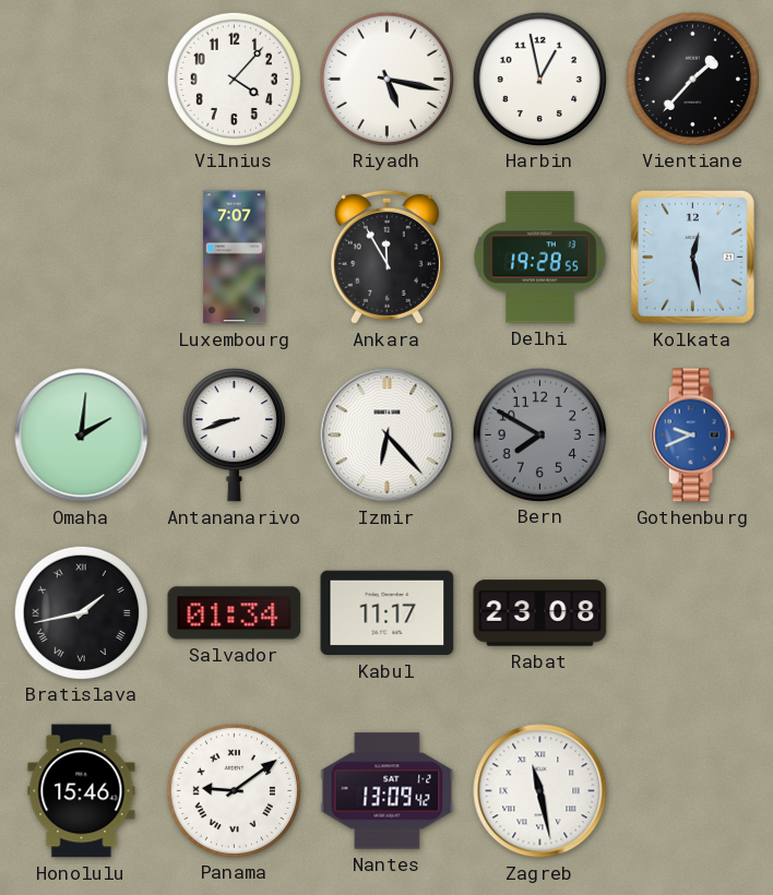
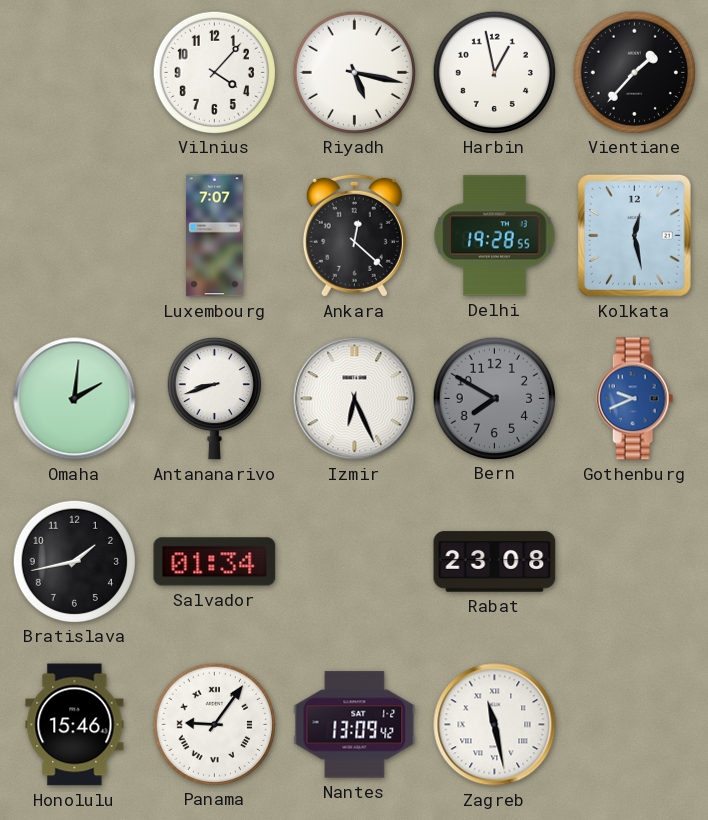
Ankara: 11:55 -> 12:22 (354, 235)
Izmir: 6:23 -> 6:26 (355, 399)
Bratislava numerals: Roman -> Arabic (74, 561)
Kabul: 11:17 -> none (388, 613)
Panama: 9:09 -> 9:06 (214, 724)
